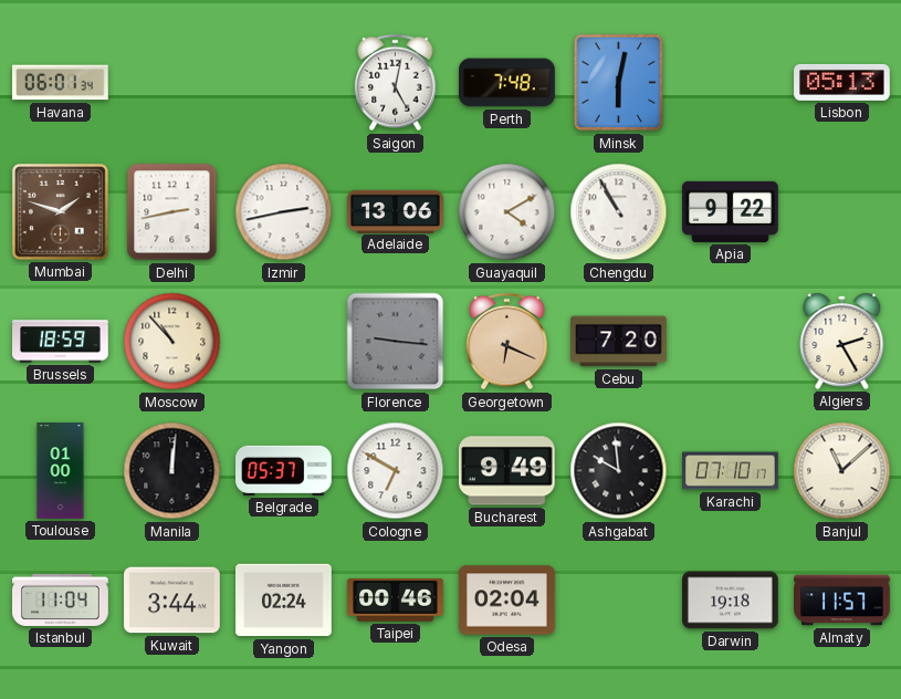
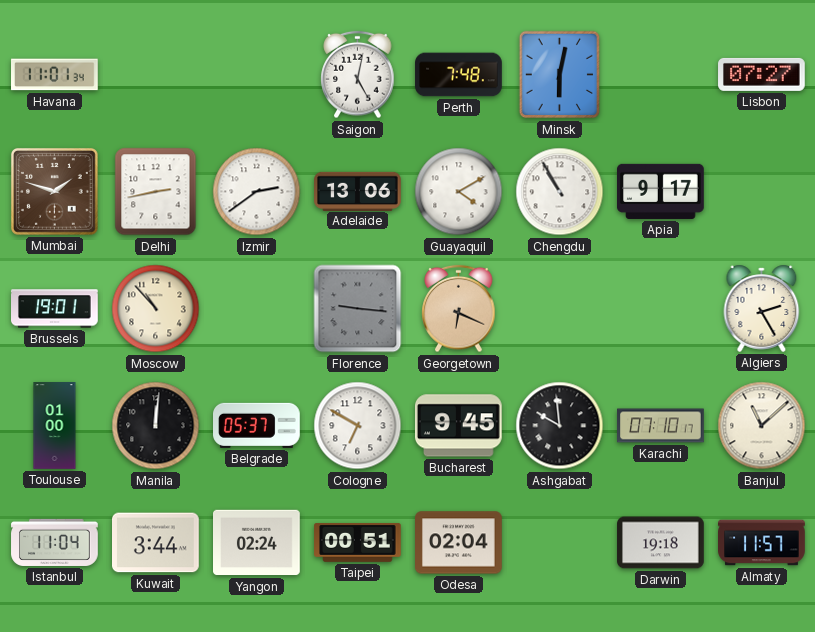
Havana: 06:01 -> 11:01 (55, 75)
Lisbon: 05:13 -> 07:27 (762, 74)
Izmir: 2:43 -> 2:39 (257, 192)
Apia: 9:22 -> 9:17 (661, 191)
Brussels: 18:59 -> 19:01 (55, 309)
Cebu: 7:20 -> none (619, 342)
Bucharest: 9:49 -> 9:45 (459, 426)
Taipei: 00:46 -> 00:51 (358, 543)
